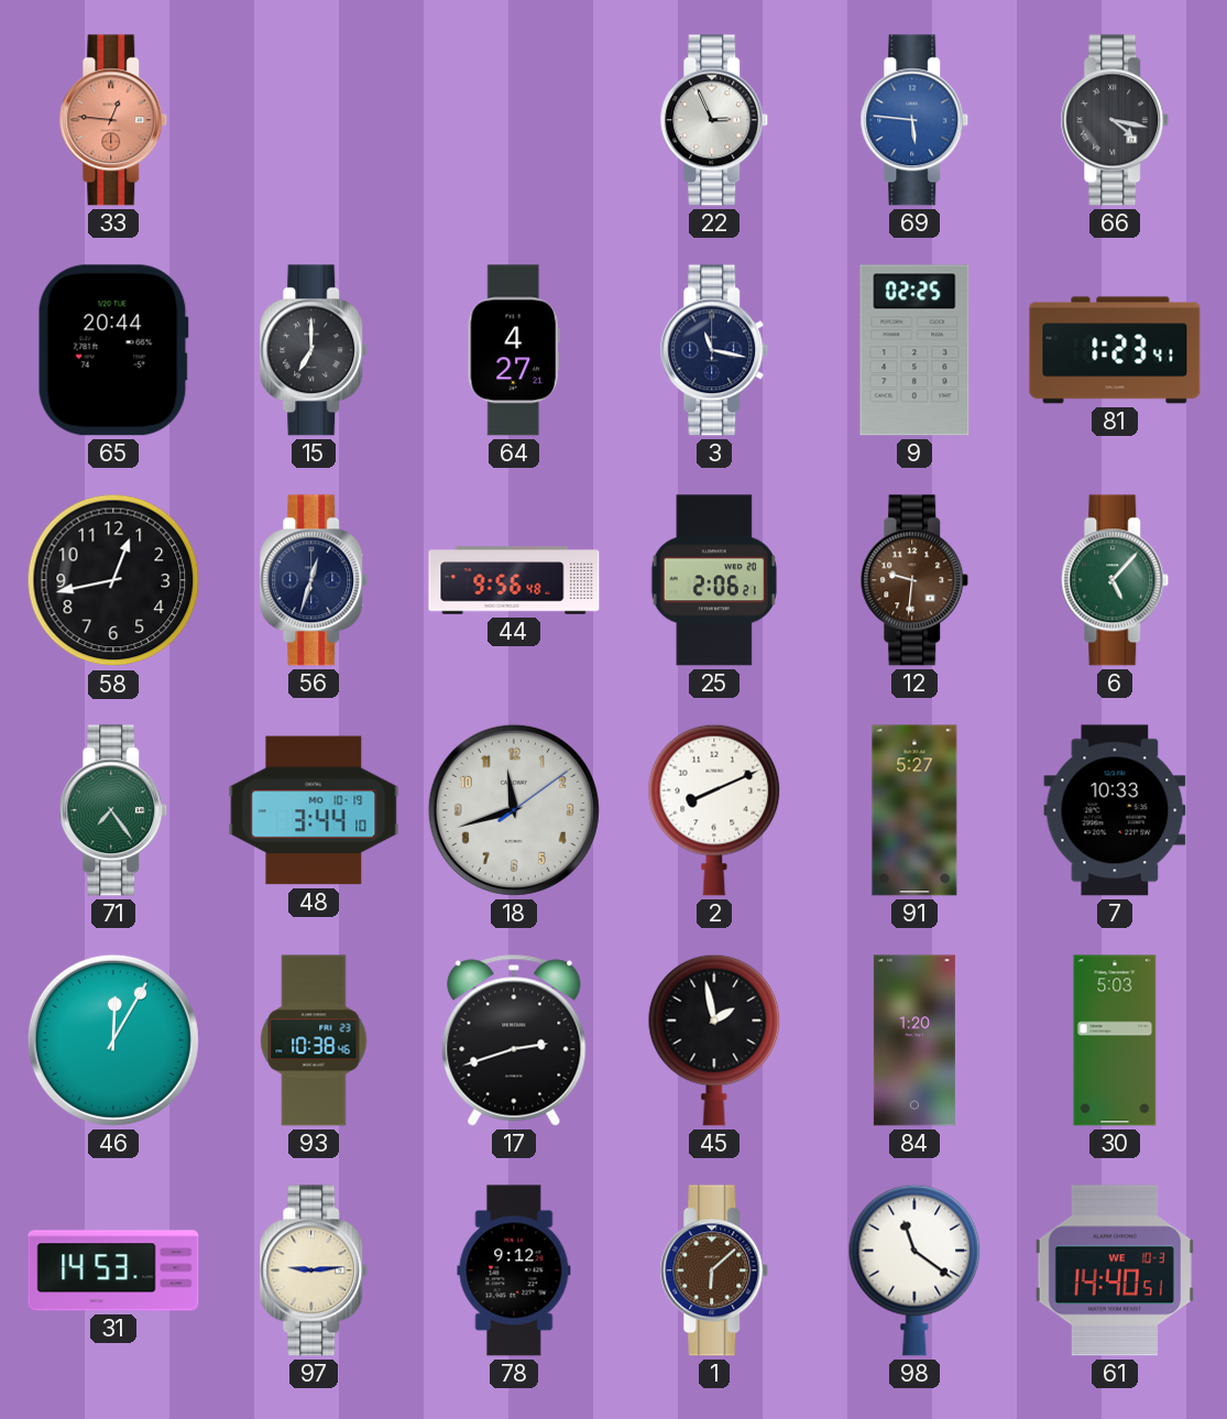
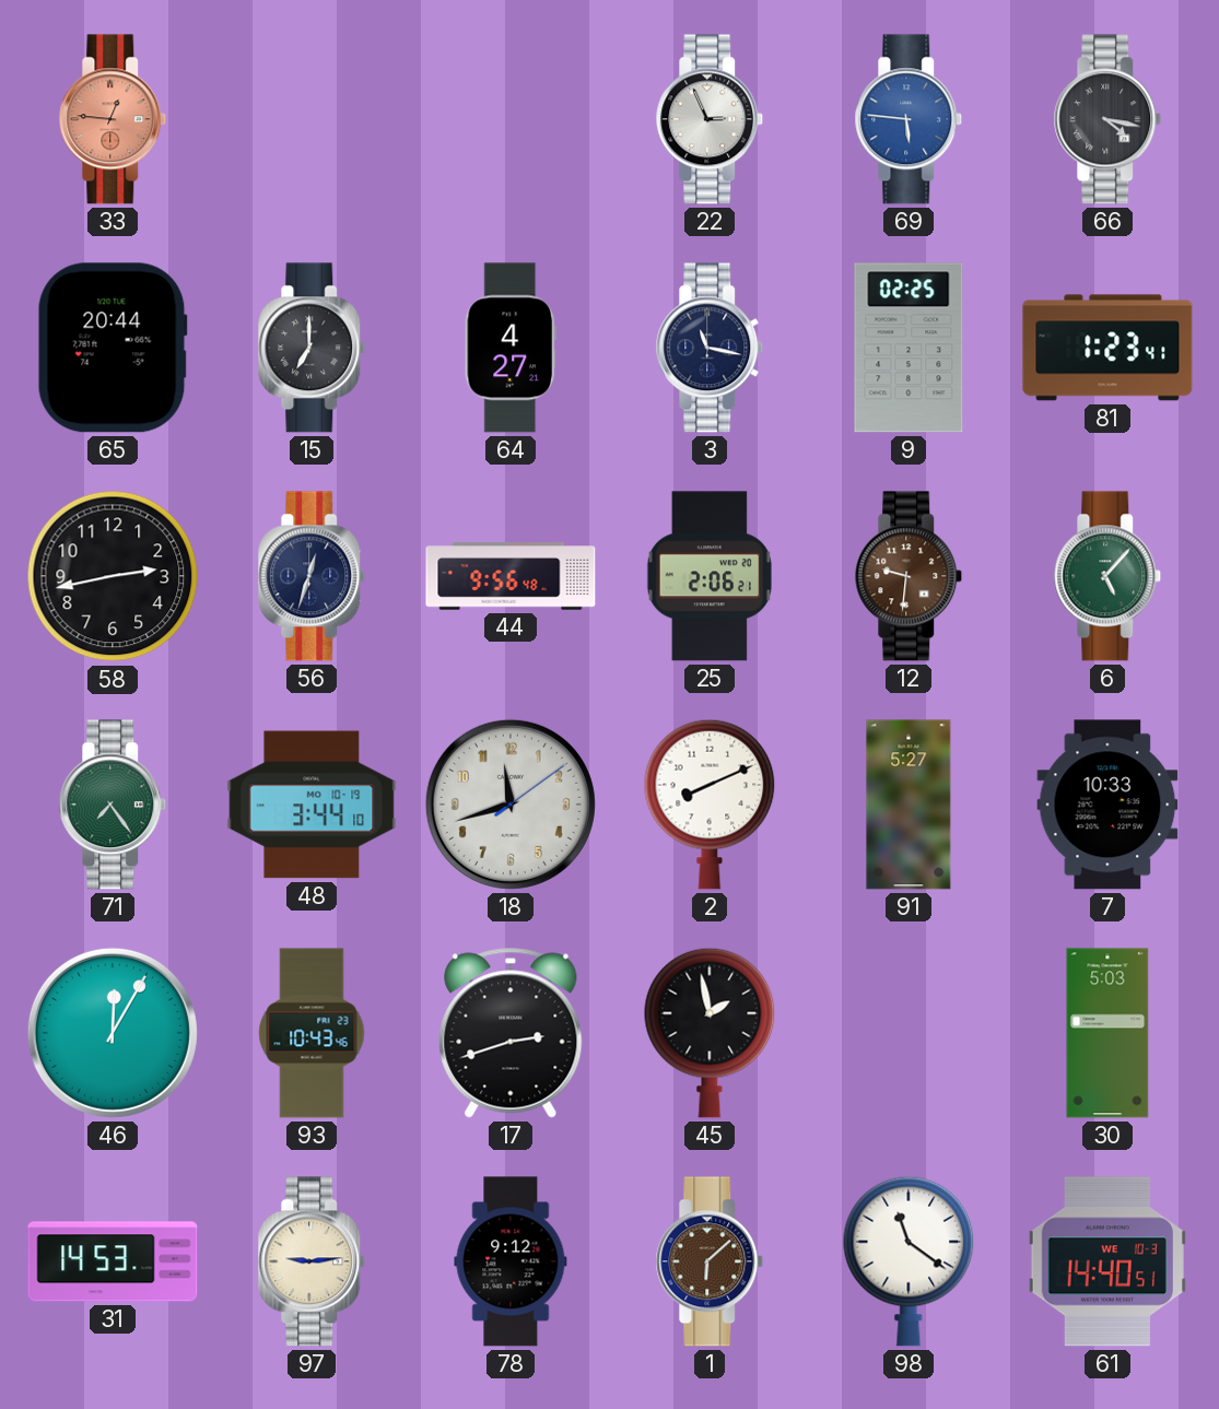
58: 12:43 -> 2:43 (113, 576)
93: 10:38 -> 10:43 (312, 1033)
84: 1:20 -> none (914, 1040)
